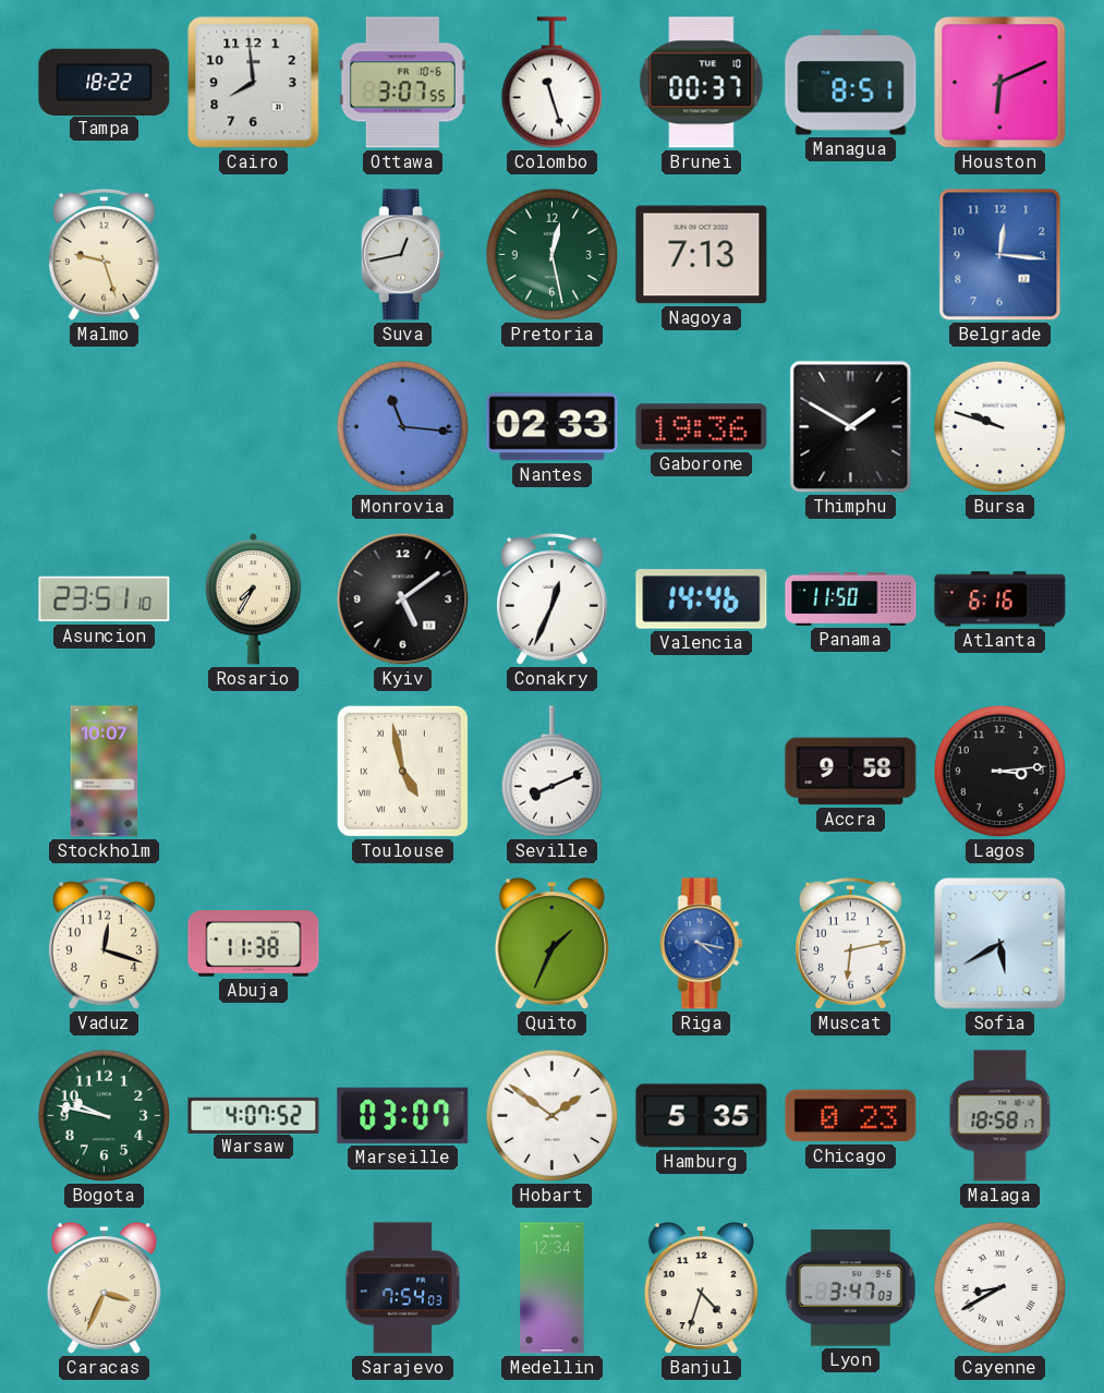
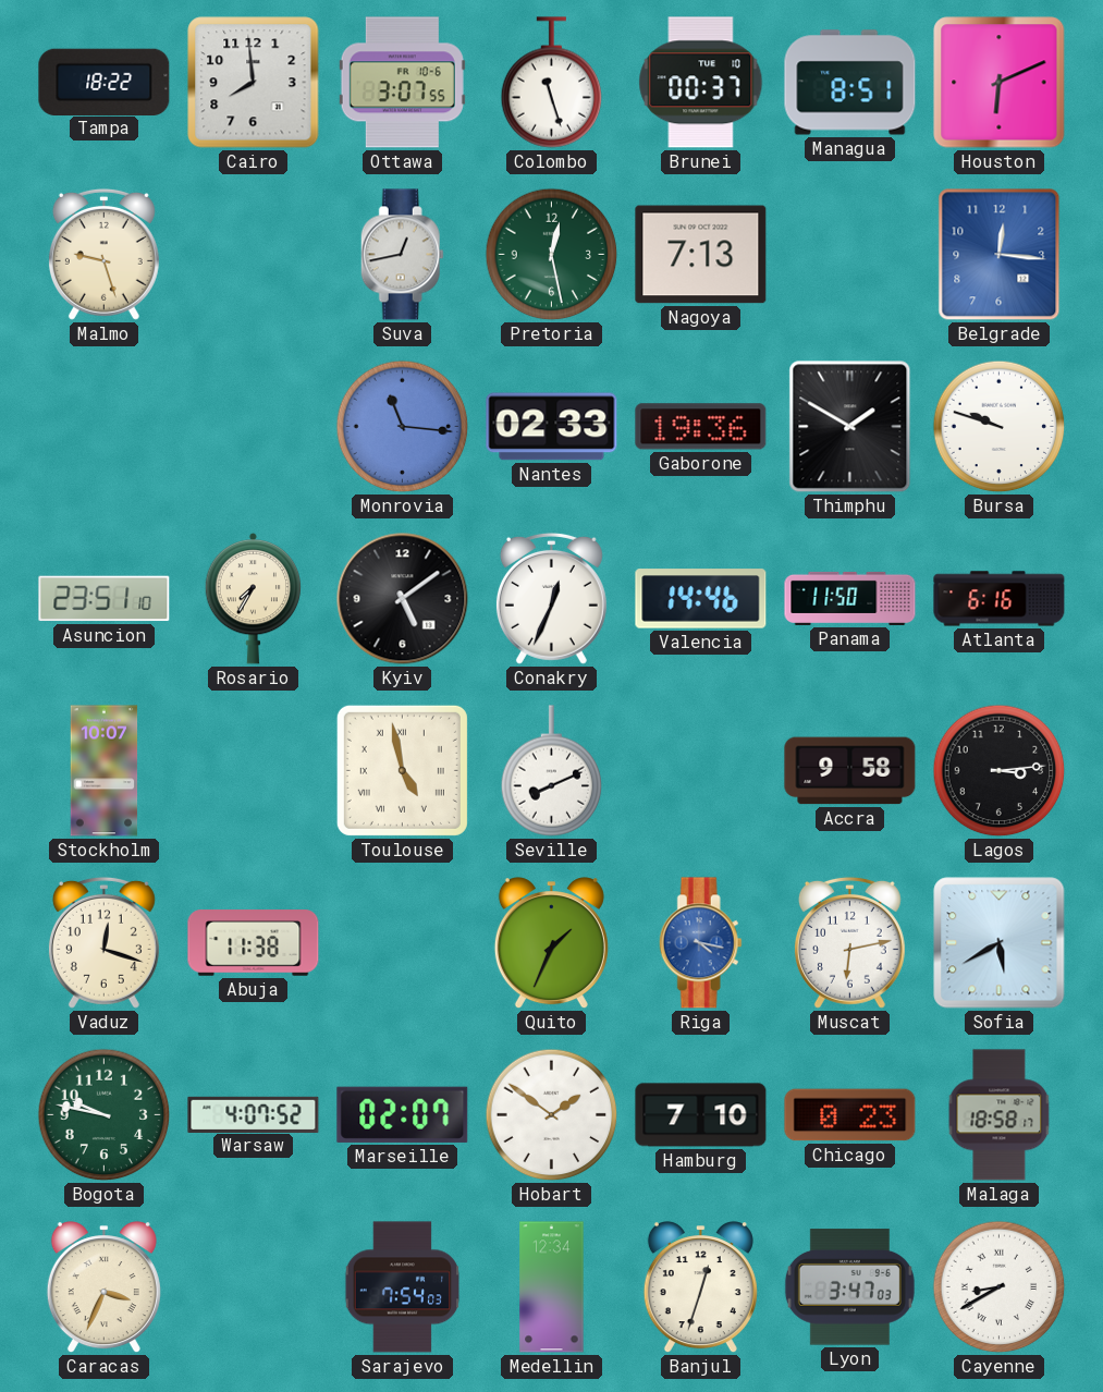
Marseille: 03:07 -> 02:07 (403, 1114)
Hamburg: 5:35 -> 7:10 (701, 1115)
Banjul: 4:33 -> 12:33 (700, 1287)
